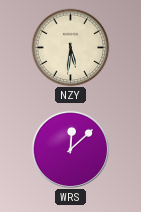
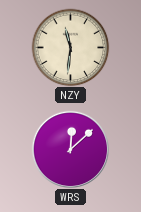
NZY: 5:31 -> 11:31 (70, 47)
